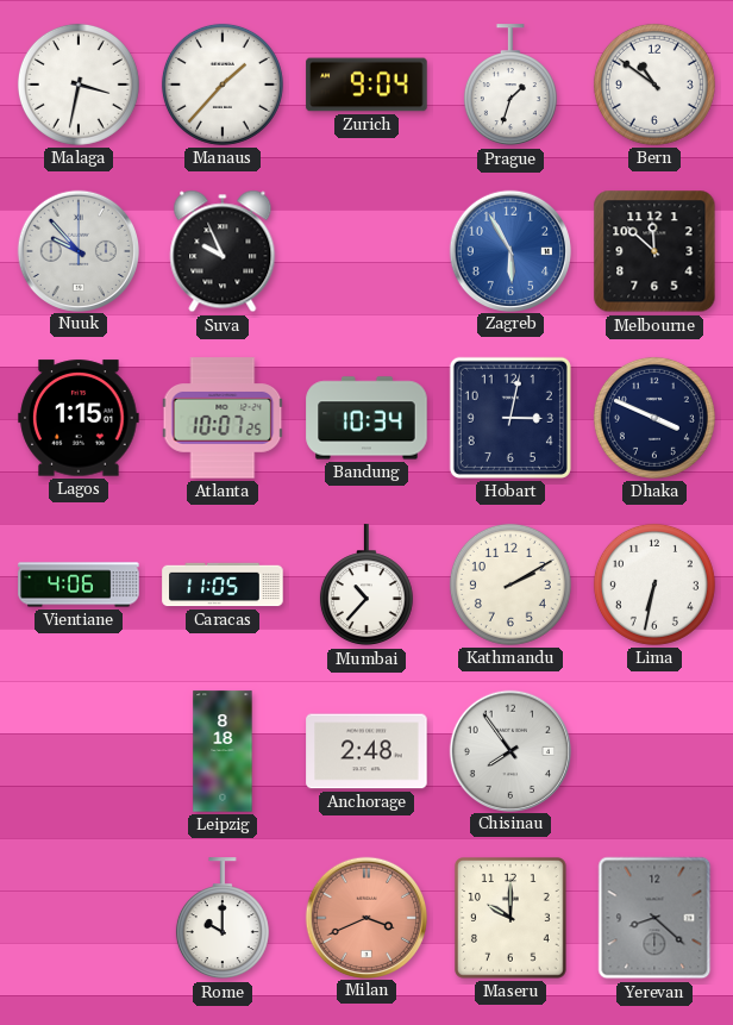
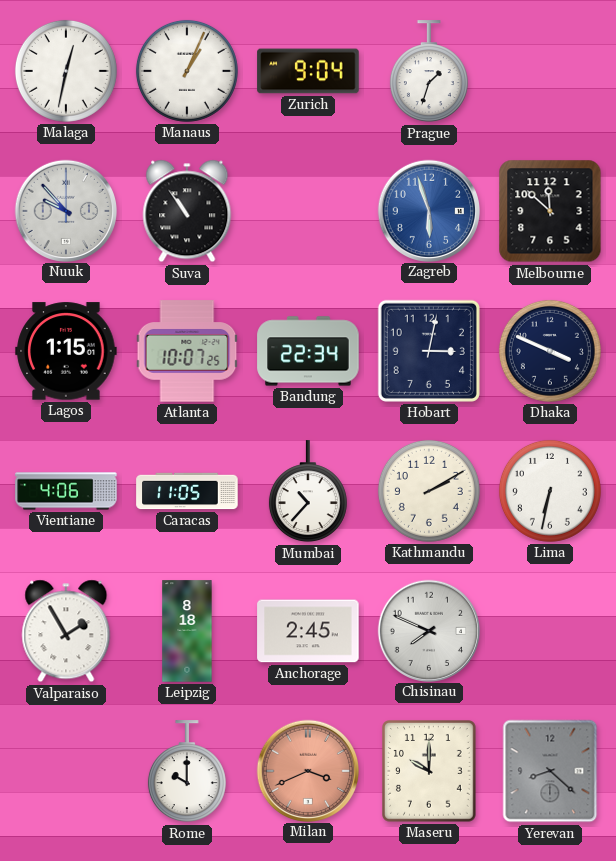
Malaga: 3:32 -> 12:32 (66, 71)
Manaus: 1:37 -> 1:04 (187, 71)
Bern: 10:51 -> none (654, 85)
Suva: 9:56 -> 10:54 (187, 211)
Zagreb: 5:55 -> 5:57 (428, 210)
Bandung: 10:34 -> 22:34 (308, 351)
Valparaiso: none -> 1:55 (66, 631)
Anchorage: 2:48 -> 2:45 (308, 631)
Chisinau: 7:54 -> 7:49 (428, 630)
